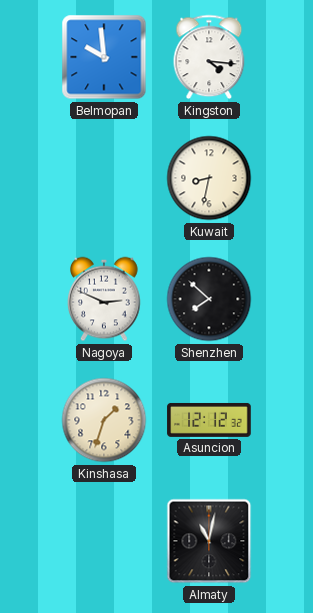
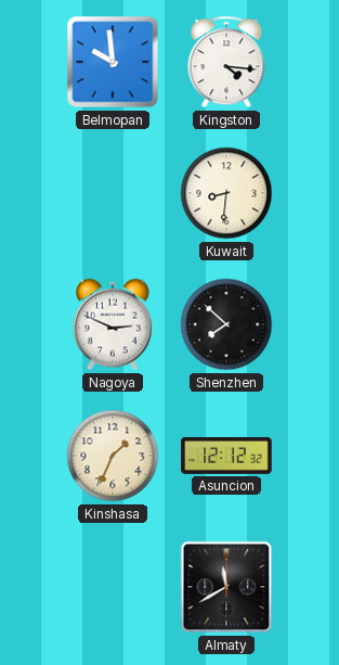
Kuwait: 8:32 -> 8:31 (226, 193)
Kinshasa: 1:33 -> 1:34 (113, 456)
Almaty: 11:02 -> 11:40 (226, 587)
